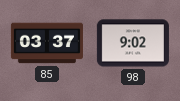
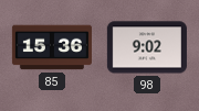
85: 03:37 -> 15:36 (52, 47)
